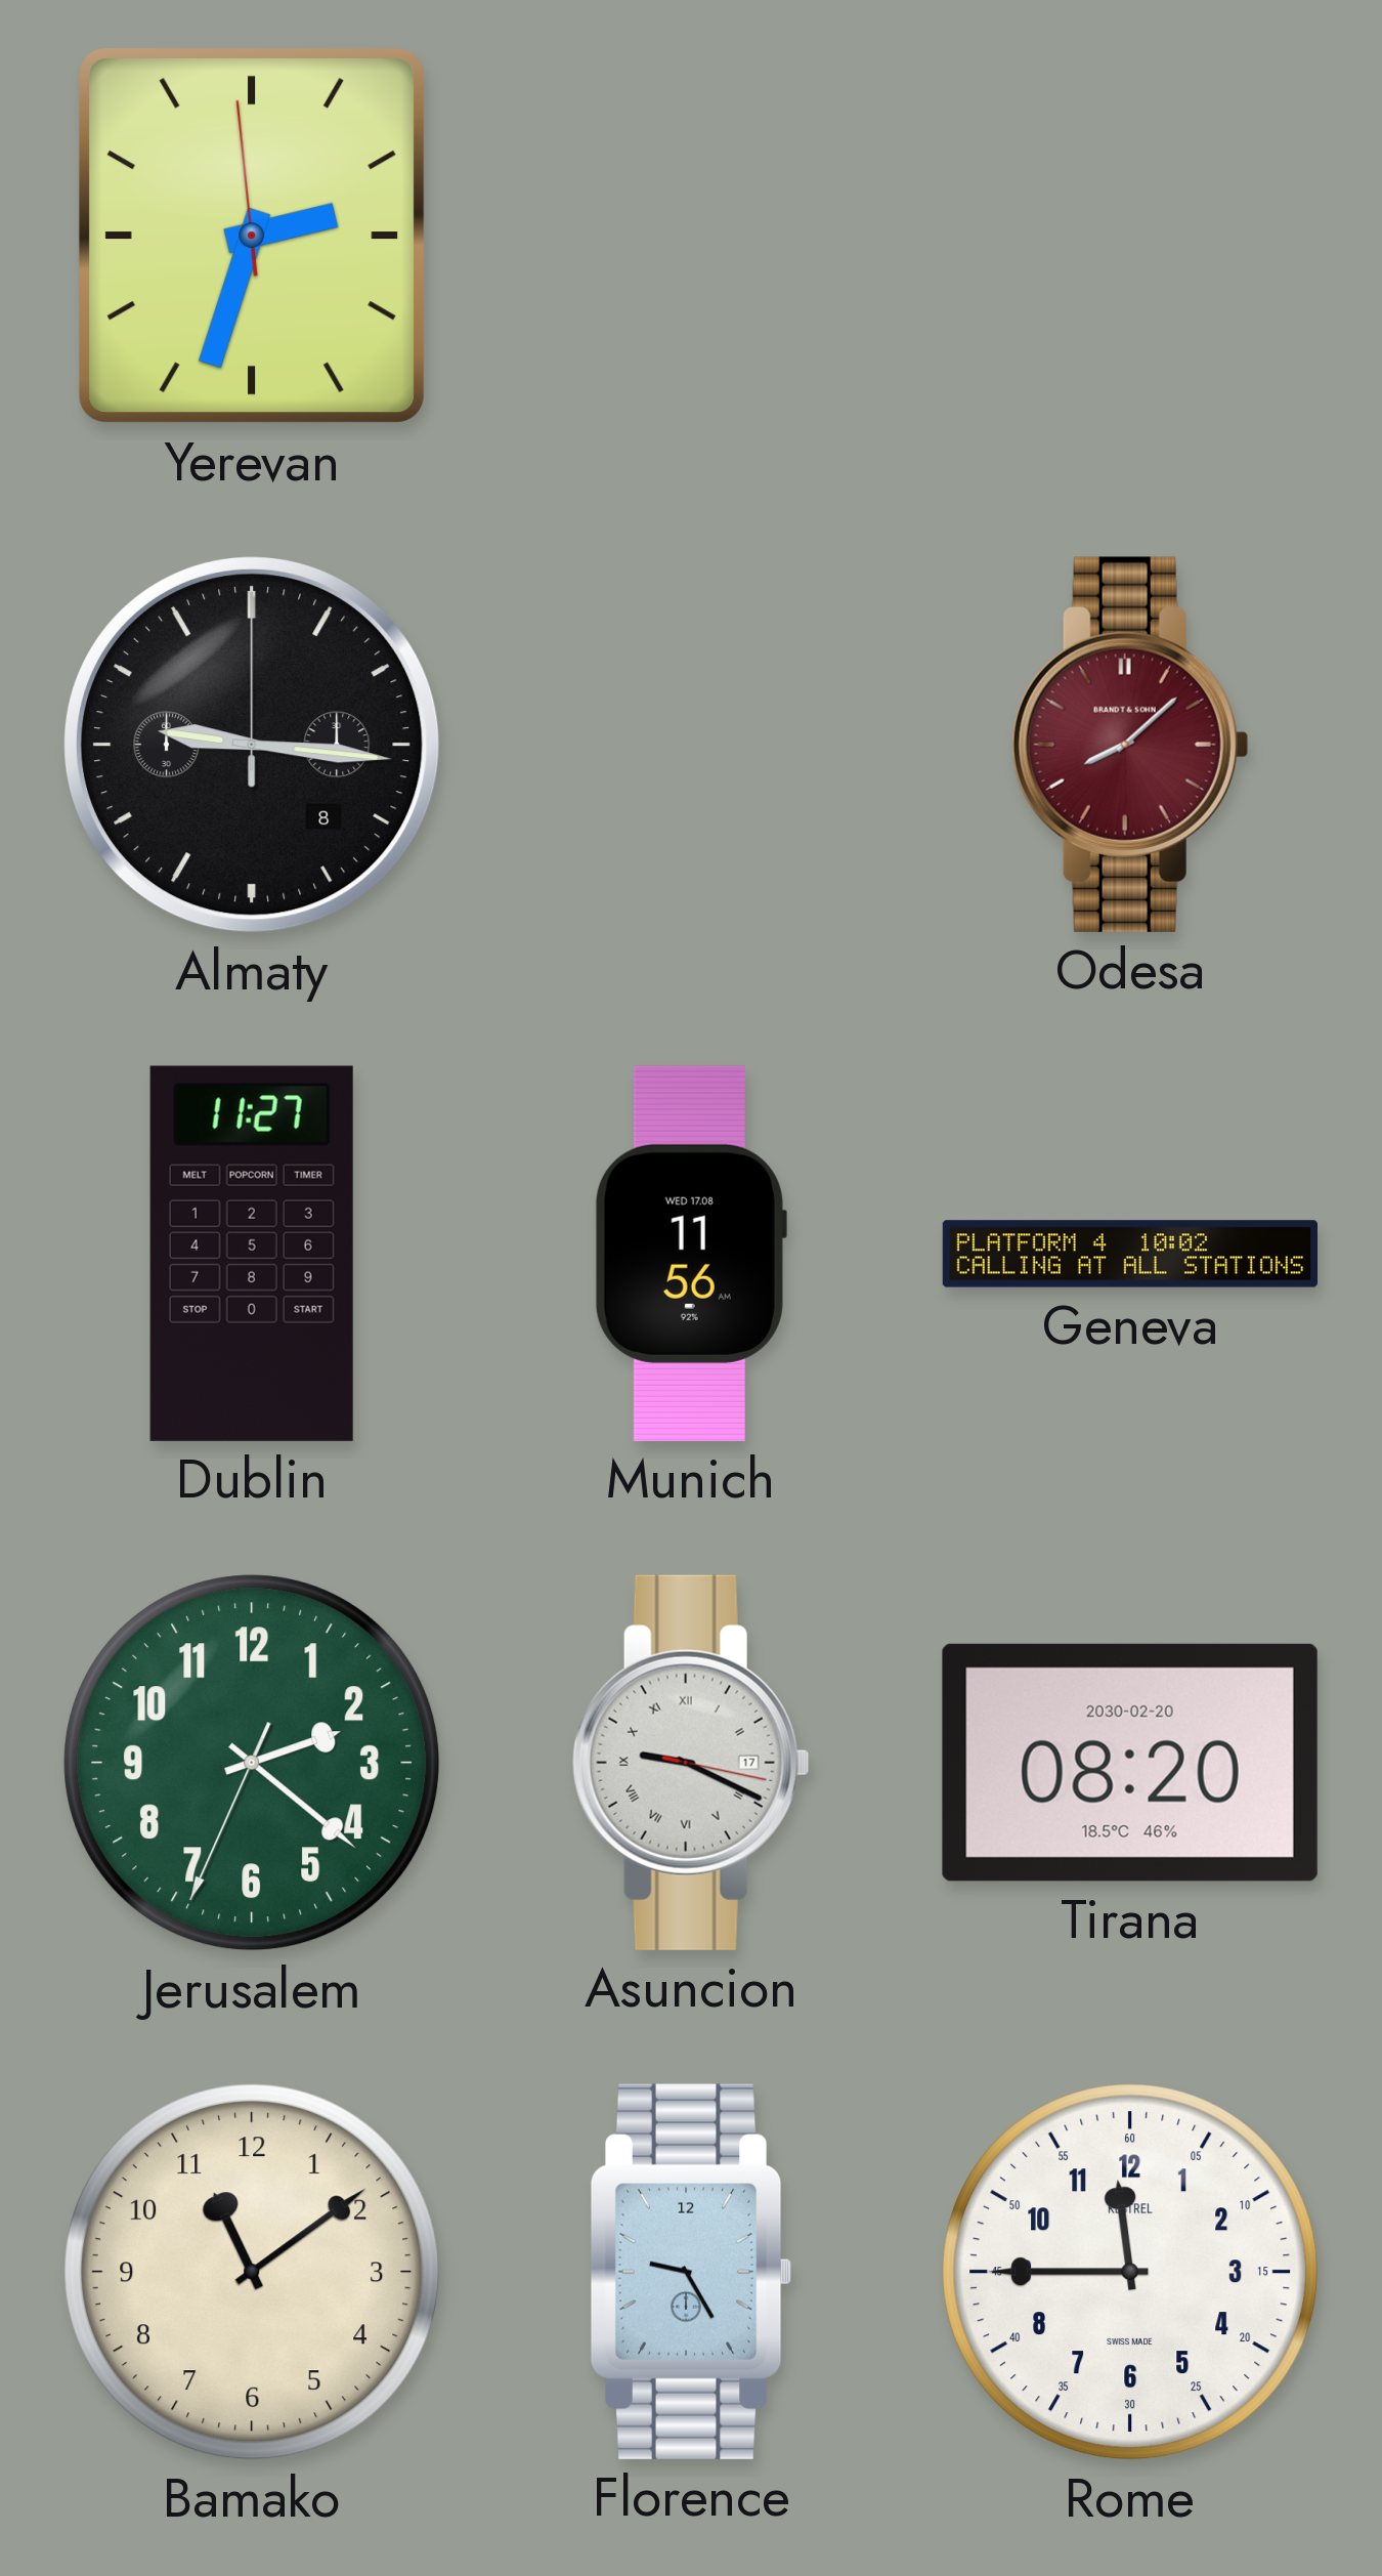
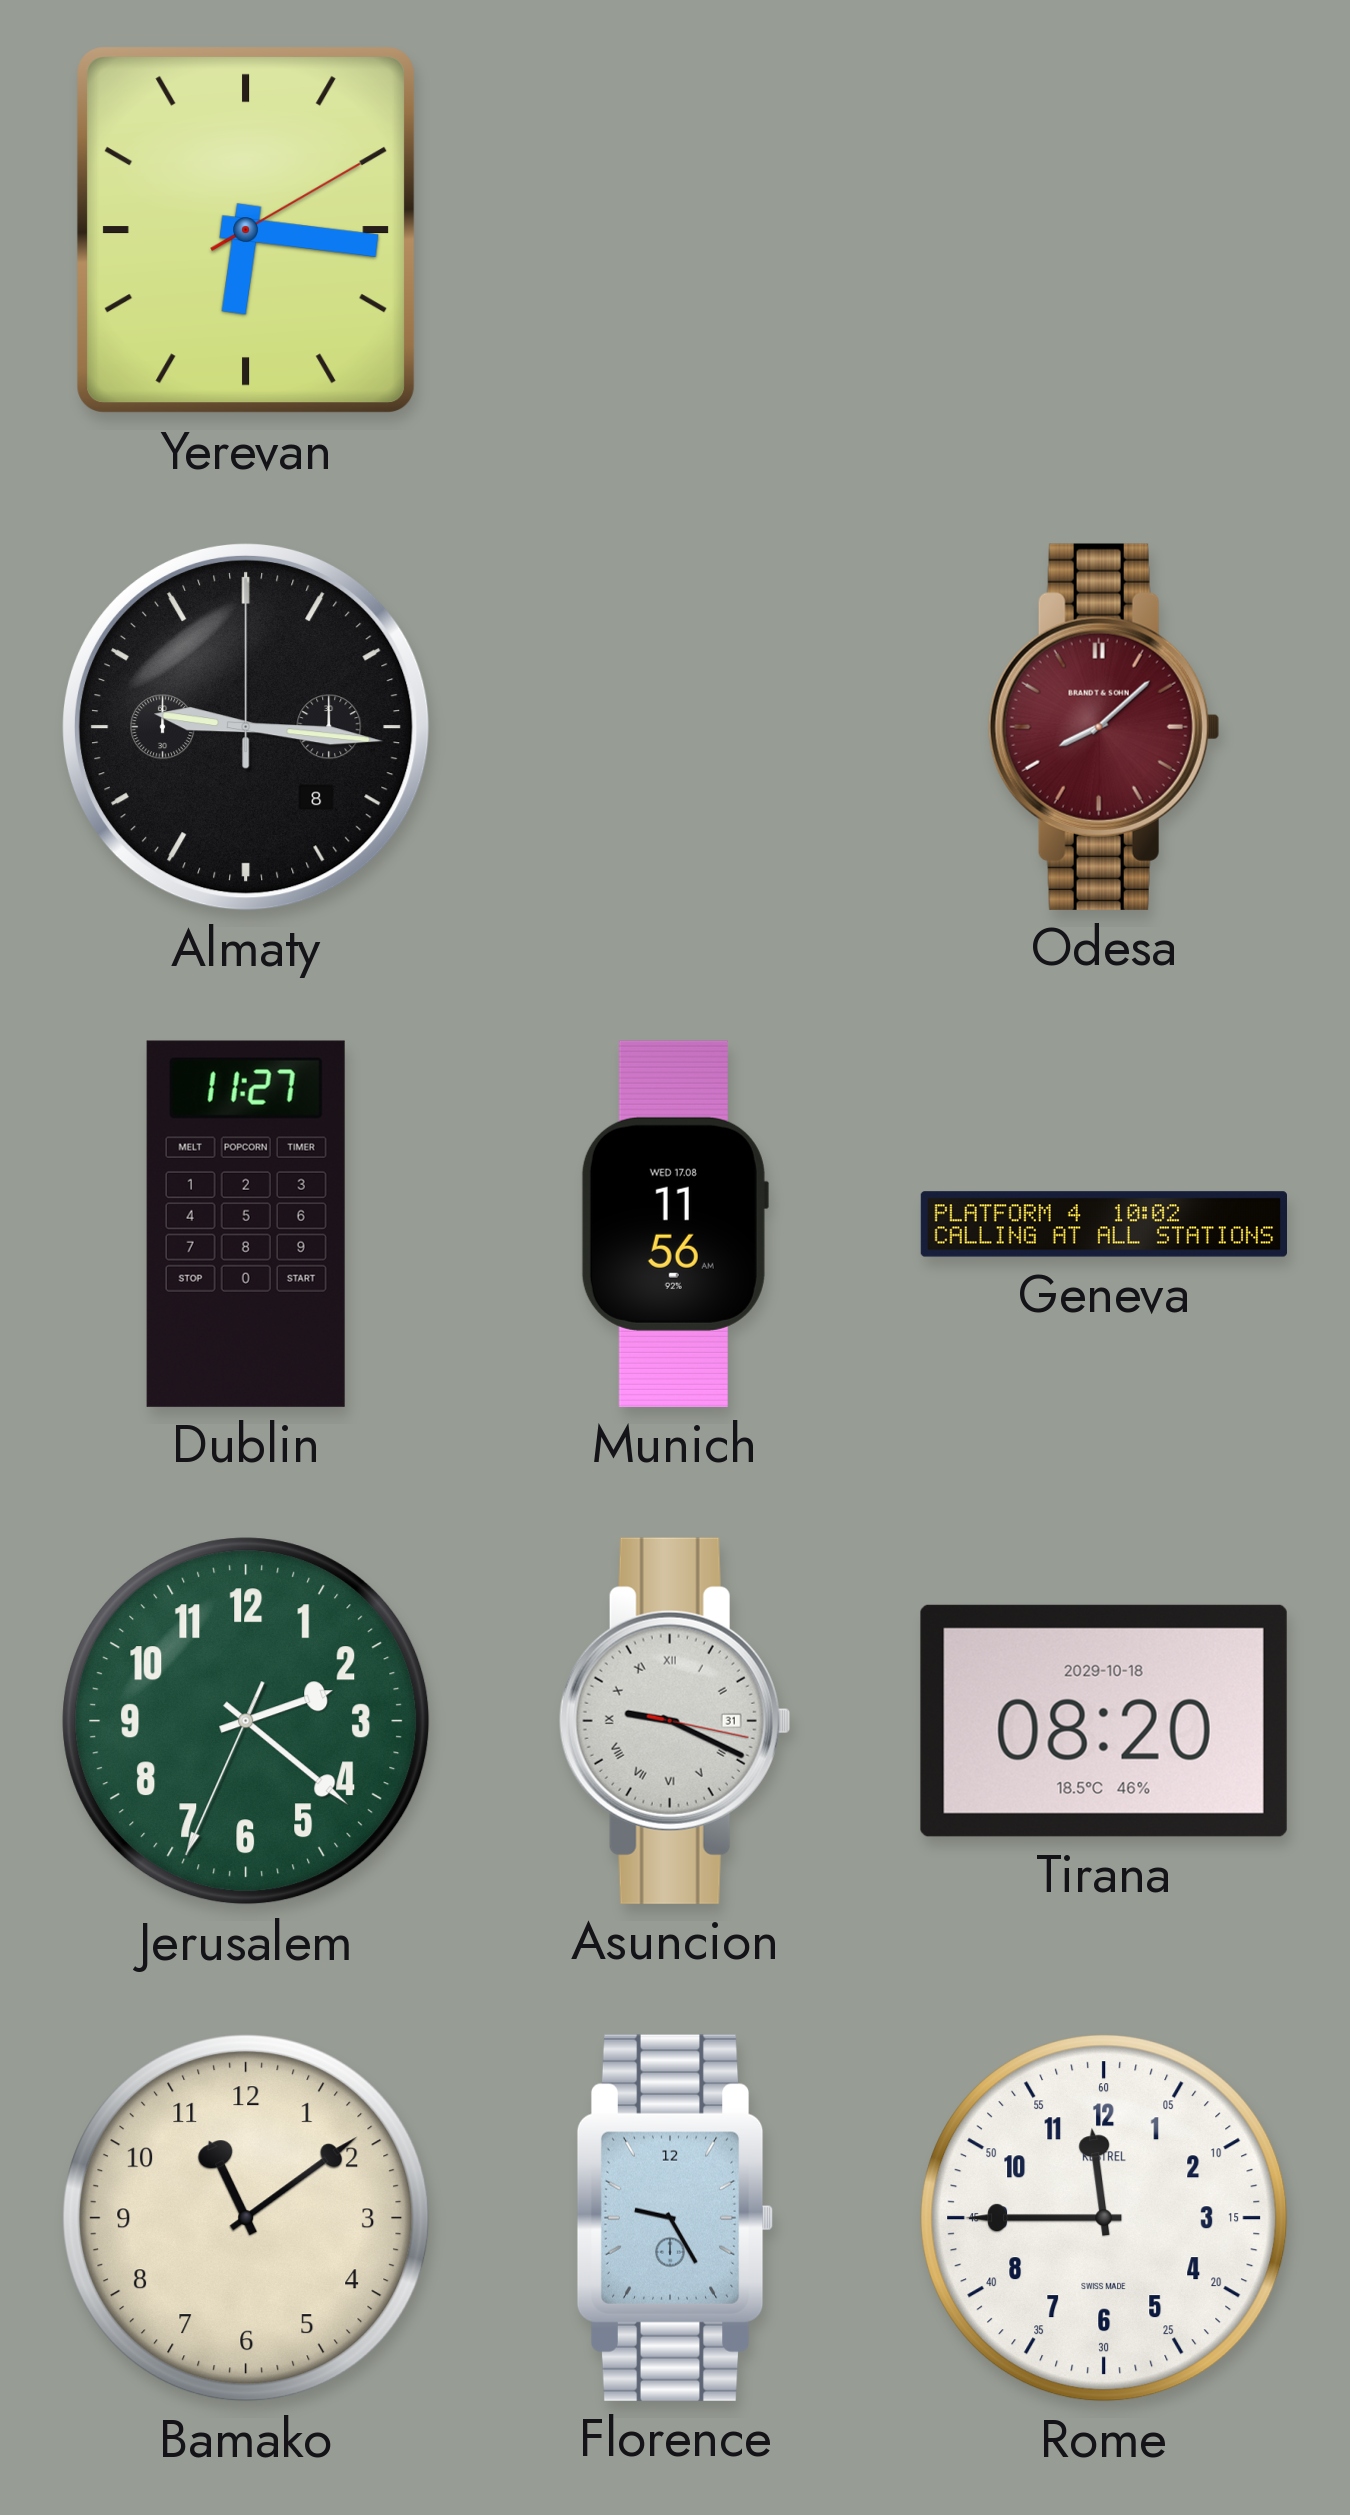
Yerevan: 2:32 -> 6:16 (246, 230)
Asuncion date: 17 -> 31 (675, 1721)
Tirana date: 2030-02-20 -> 2029-10-18 (1104, 1721)
